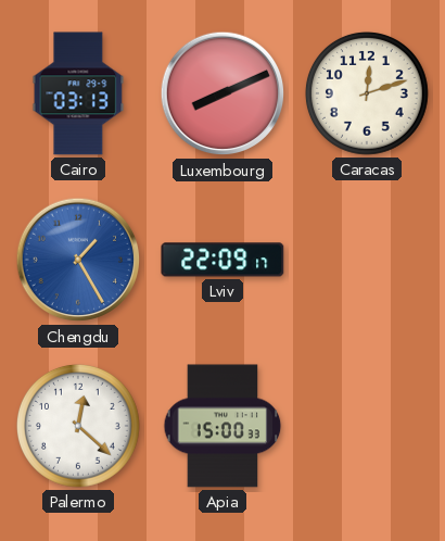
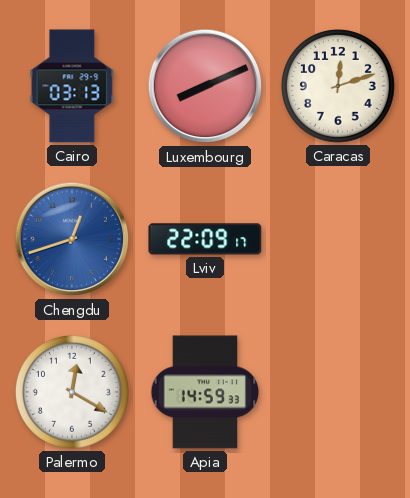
Chengdu: 1:25 -> 12:42 (72, 239)
Palermo: 12:22 -> 12:20 (73, 393)
Apia: 15:00 -> 14:59 (205, 392)
